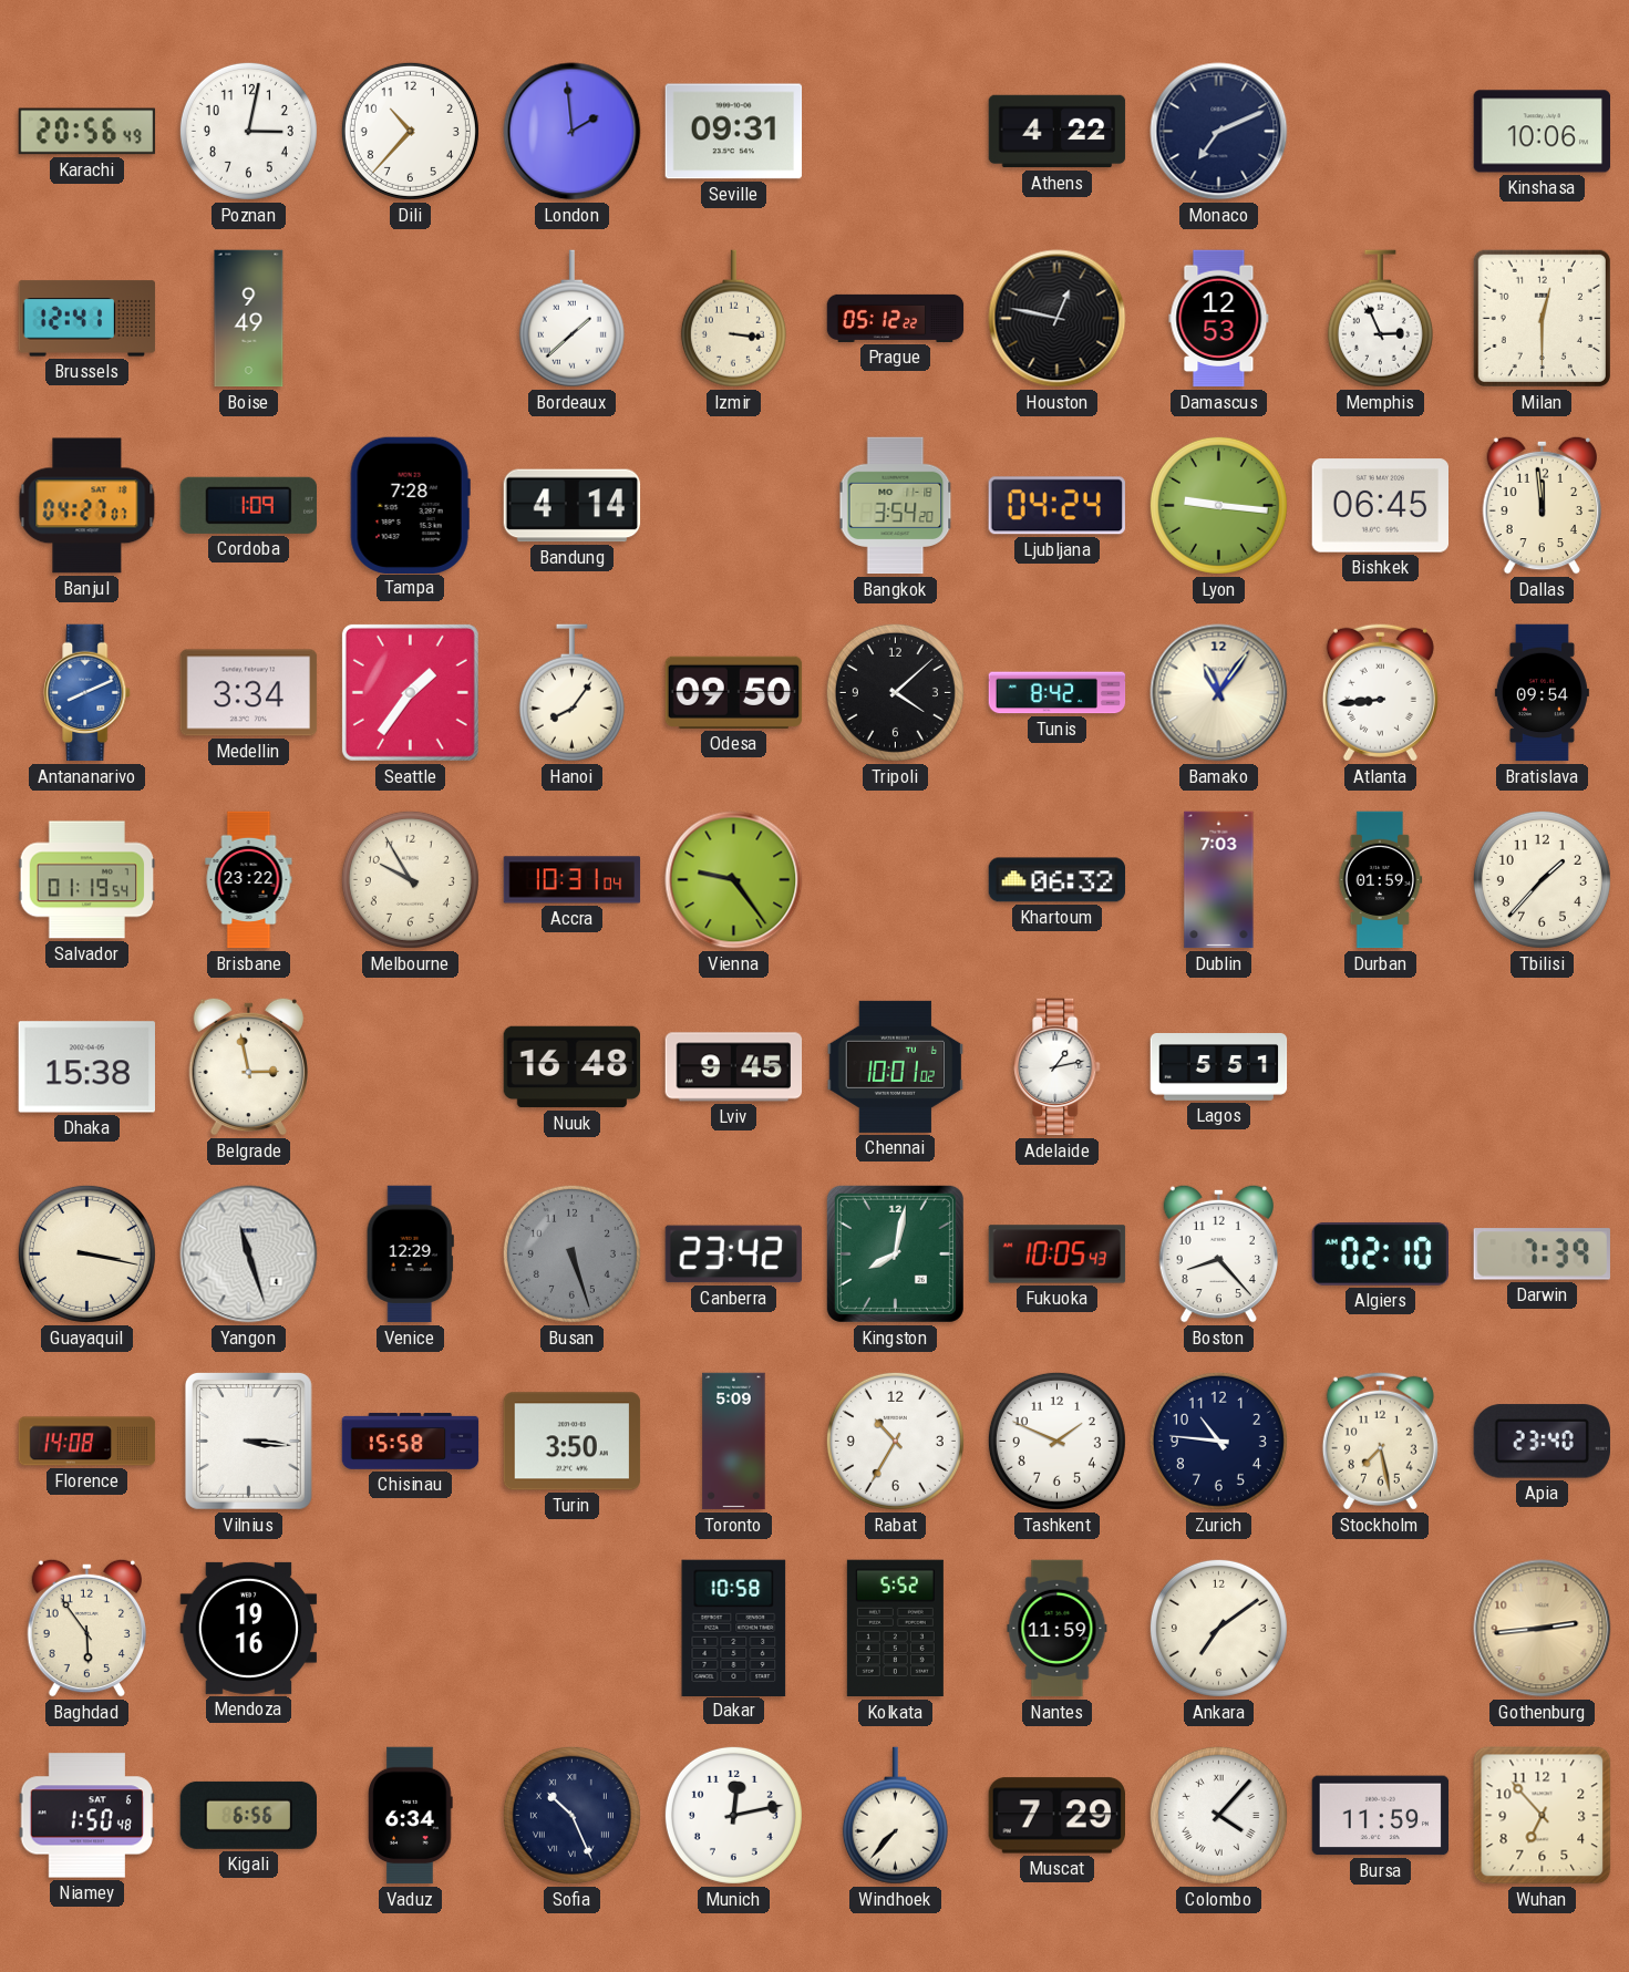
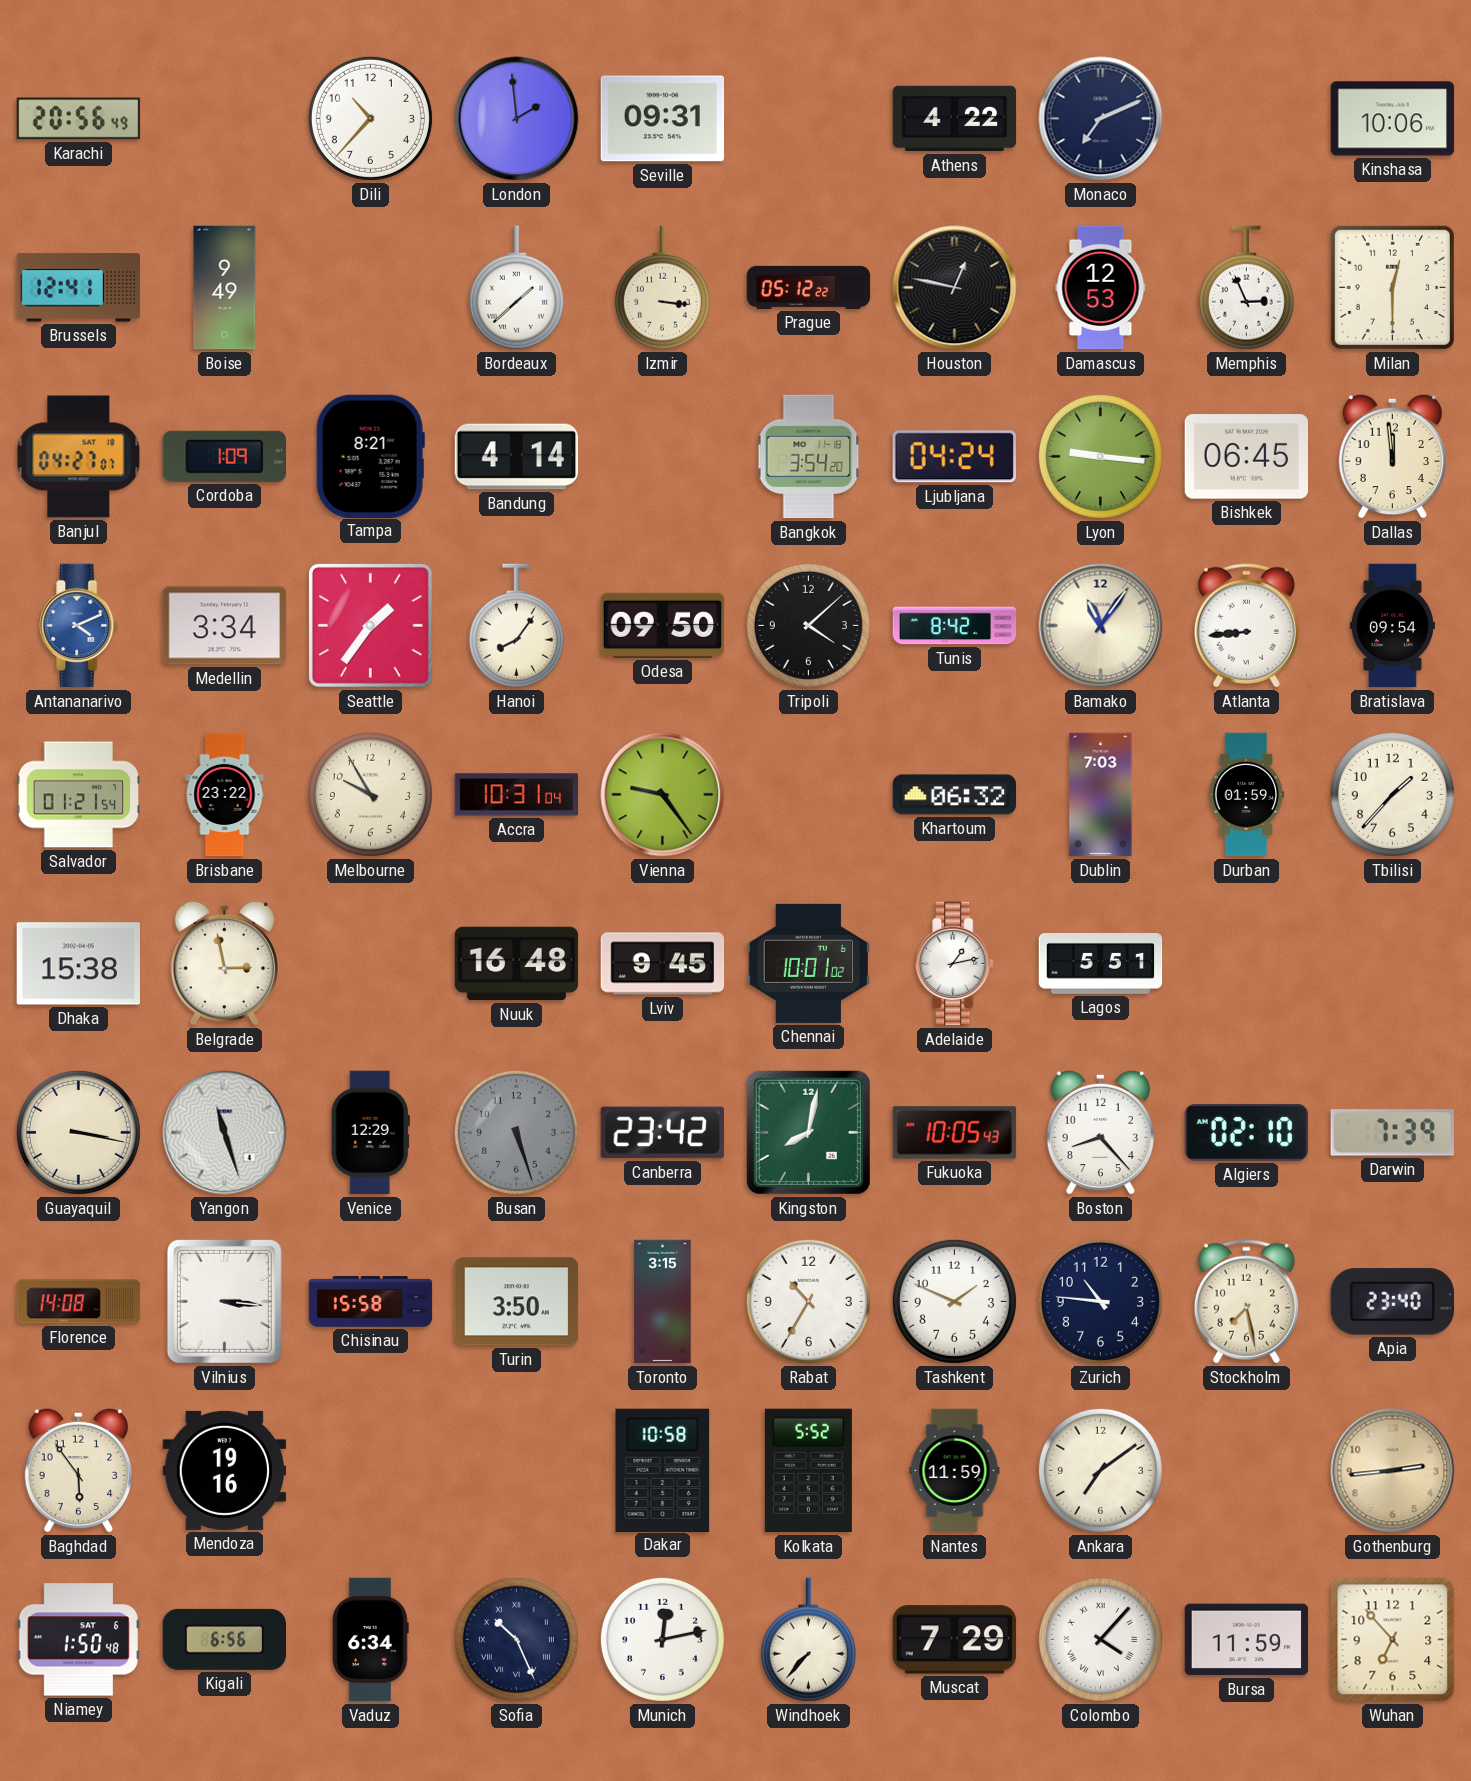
Poznan: 3:02 -> none (248, 131)
Tampa: 7:28 -> 8:21 (370, 456)
Antananarivo: 8:11 -> 4:11 (79, 626)
Salvador: 01:19 -> 01:21 (79, 795)
Toronto: 5:09 -> 3:15 (663, 1302)
